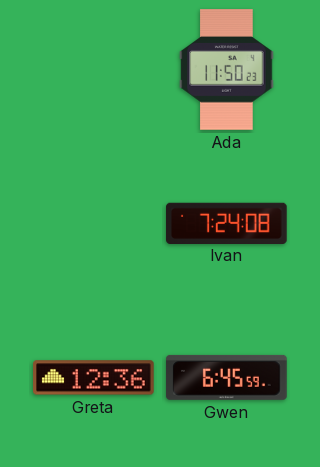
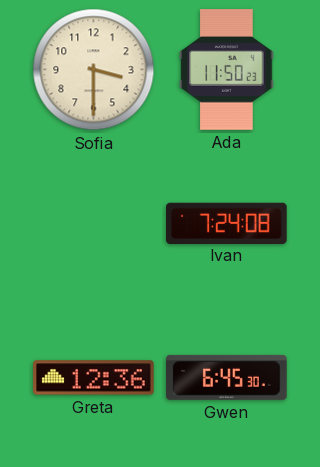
Sofia: none -> 3:30 (94, 70)
Gwen: 6:45:59 -> 6:45:30 (227, 377)
